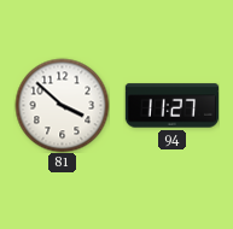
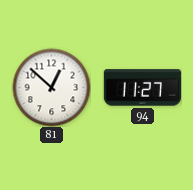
81: 3:52 -> 12:52 (51, 87)
